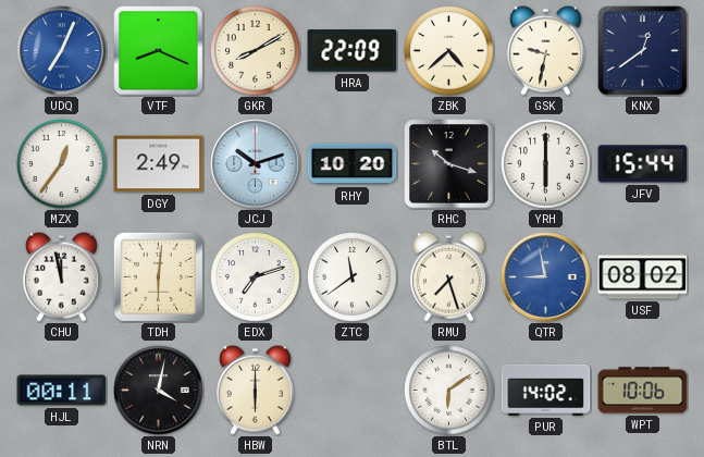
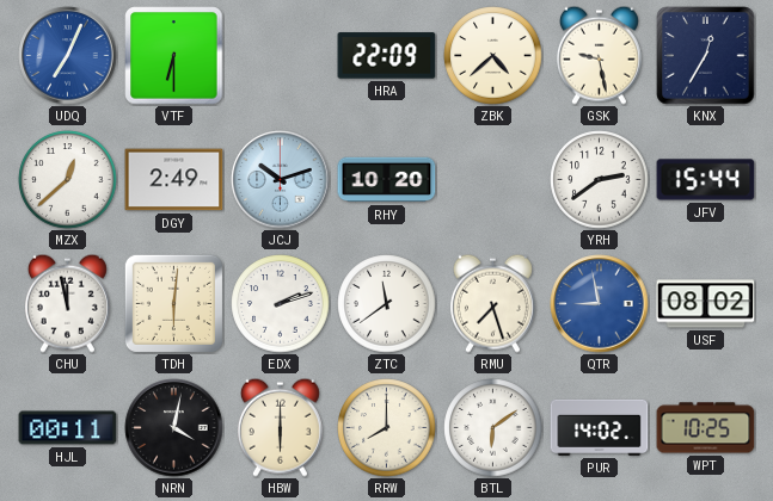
VTF: 8:19 -> 6:30 (174, 56)
GKR: 8:10 -> none (256, 51)
GSK: 9:32 -> 9:28 (599, 55)
KNX: 12:39 -> 12:35 (706, 56)
MZX: 12:36 -> 12:38 (68, 180)
RHC: 10:18 -> none (449, 164)
YRH: 6:00 -> 2:39 (600, 180)
EDX: 7:12 -> 2:12 (281, 304)
RRW: none -> 8:00 (387, 428)
WPT: 10:06 -> 10:25 (706, 428)
